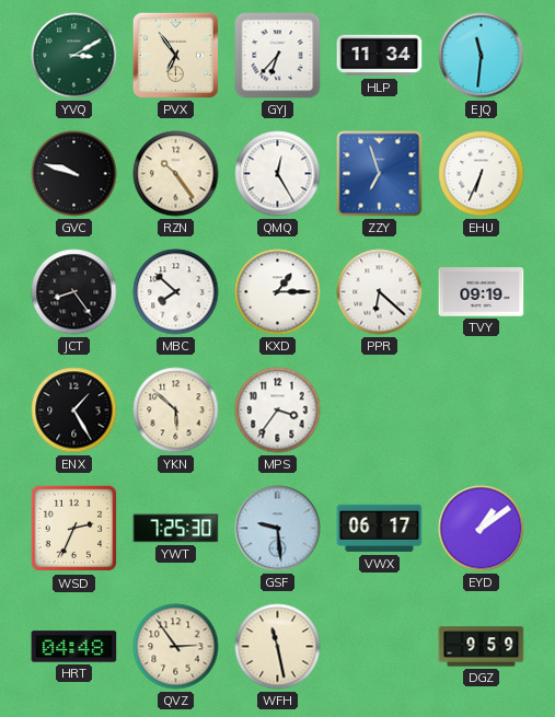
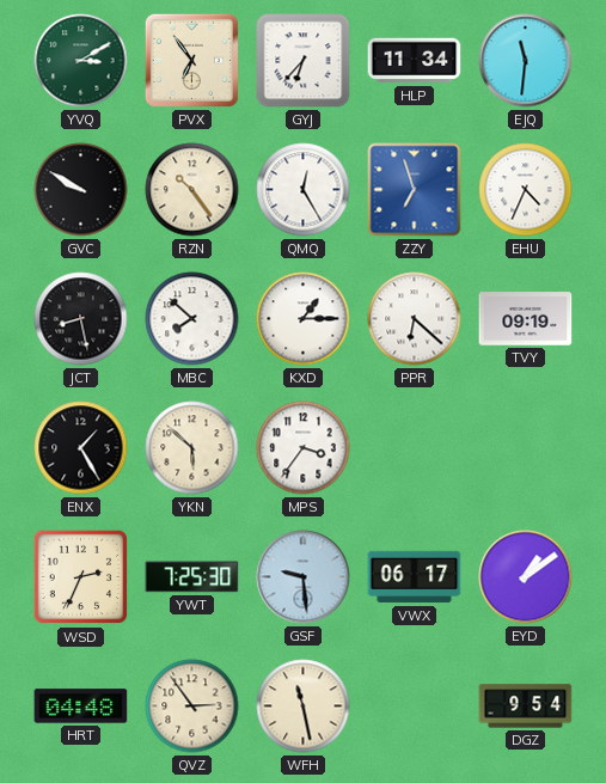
GVC: 9:48 -> 9:50 (81, 190)
EHU: 6:34 -> 4:34 (526, 190)
JCT: 8:24 -> 8:28 (81, 319)
DGZ: 9:59 -> 9:54 (526, 706)
